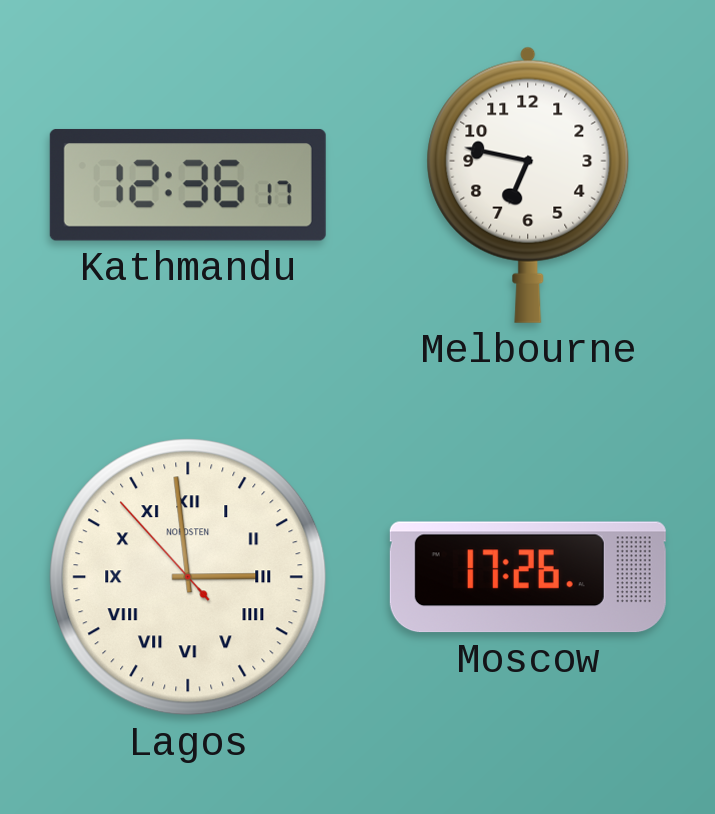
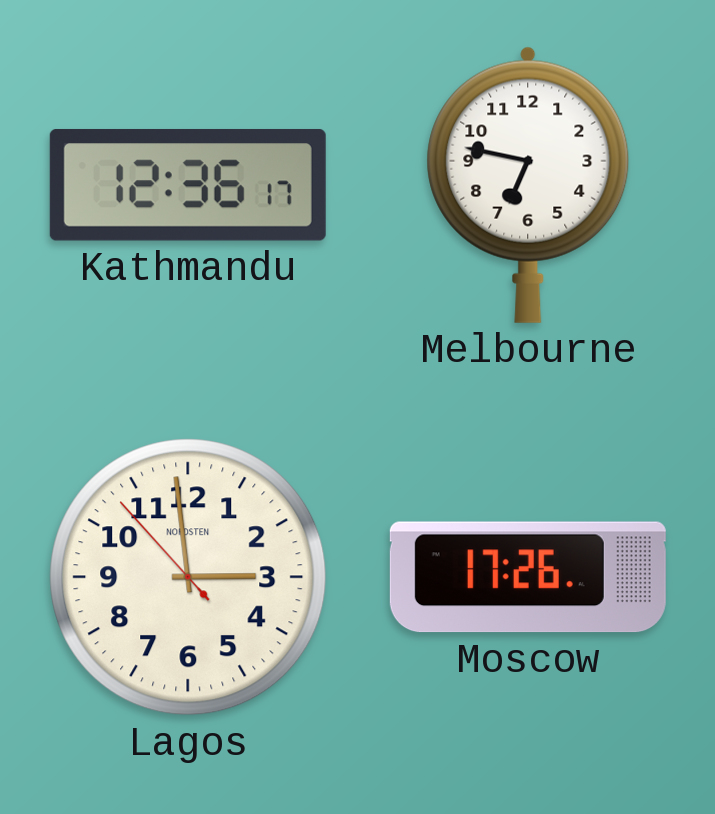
Lagos numerals: Roman -> Arabic (188, 577)
